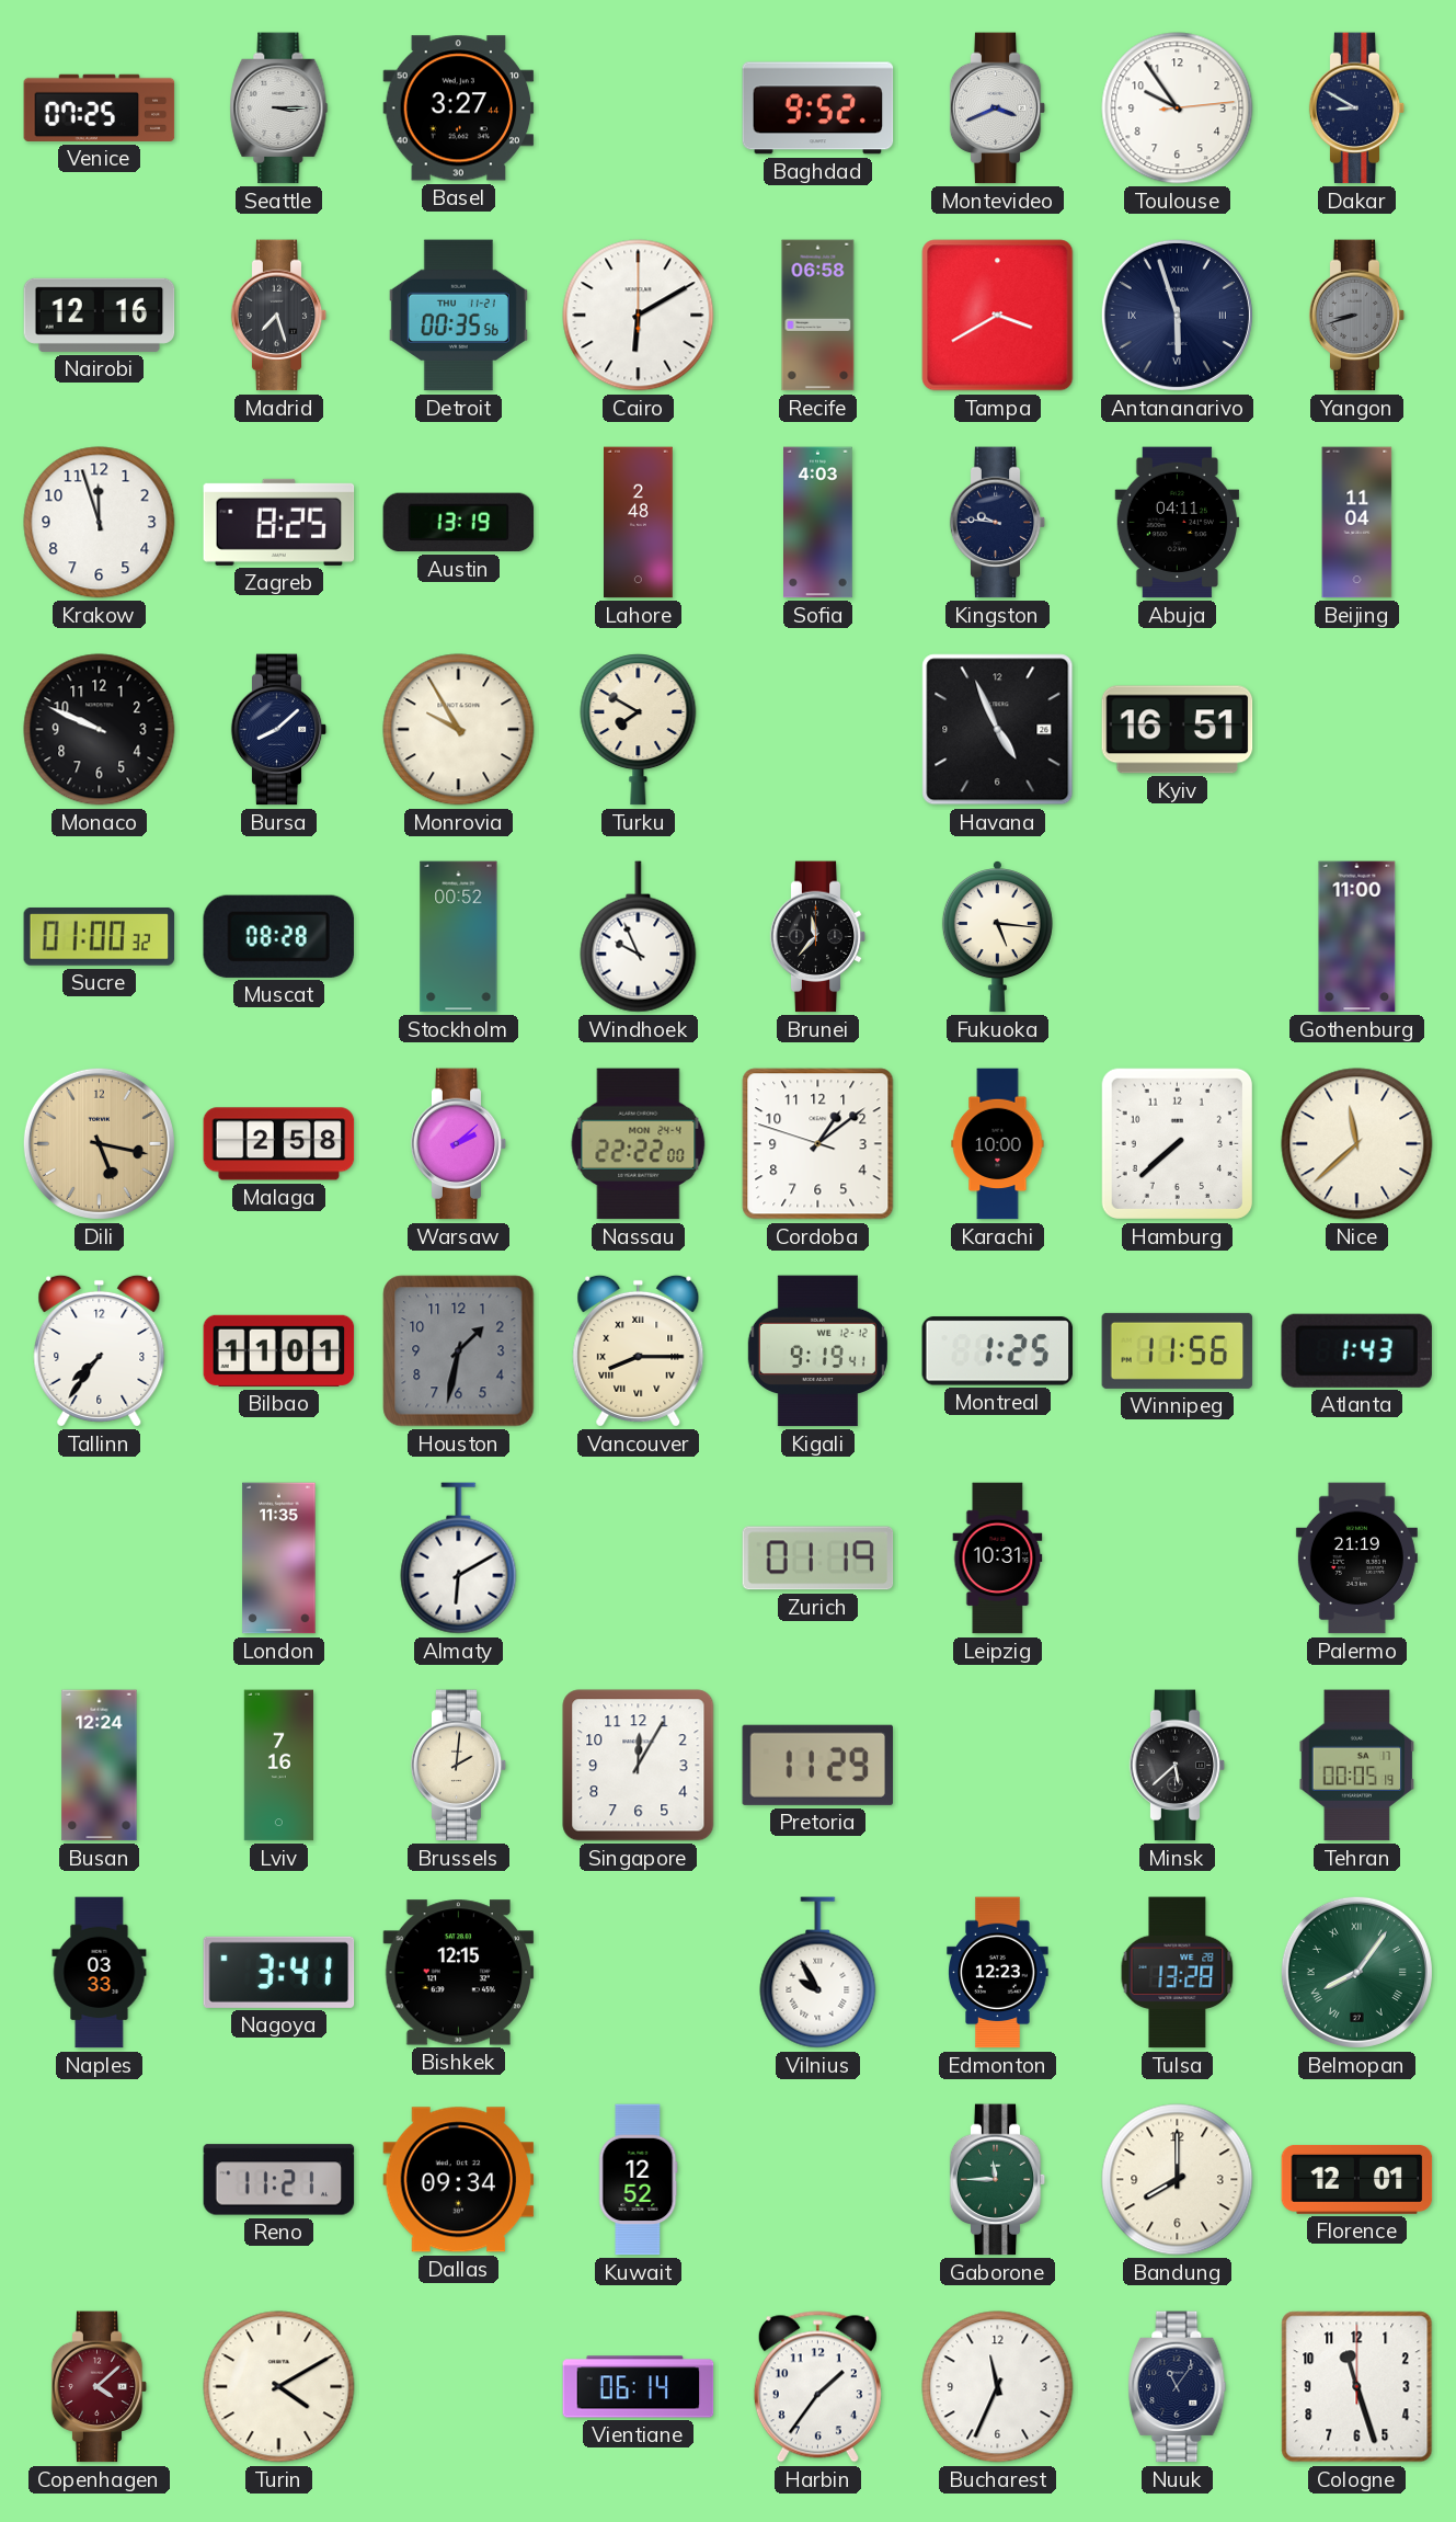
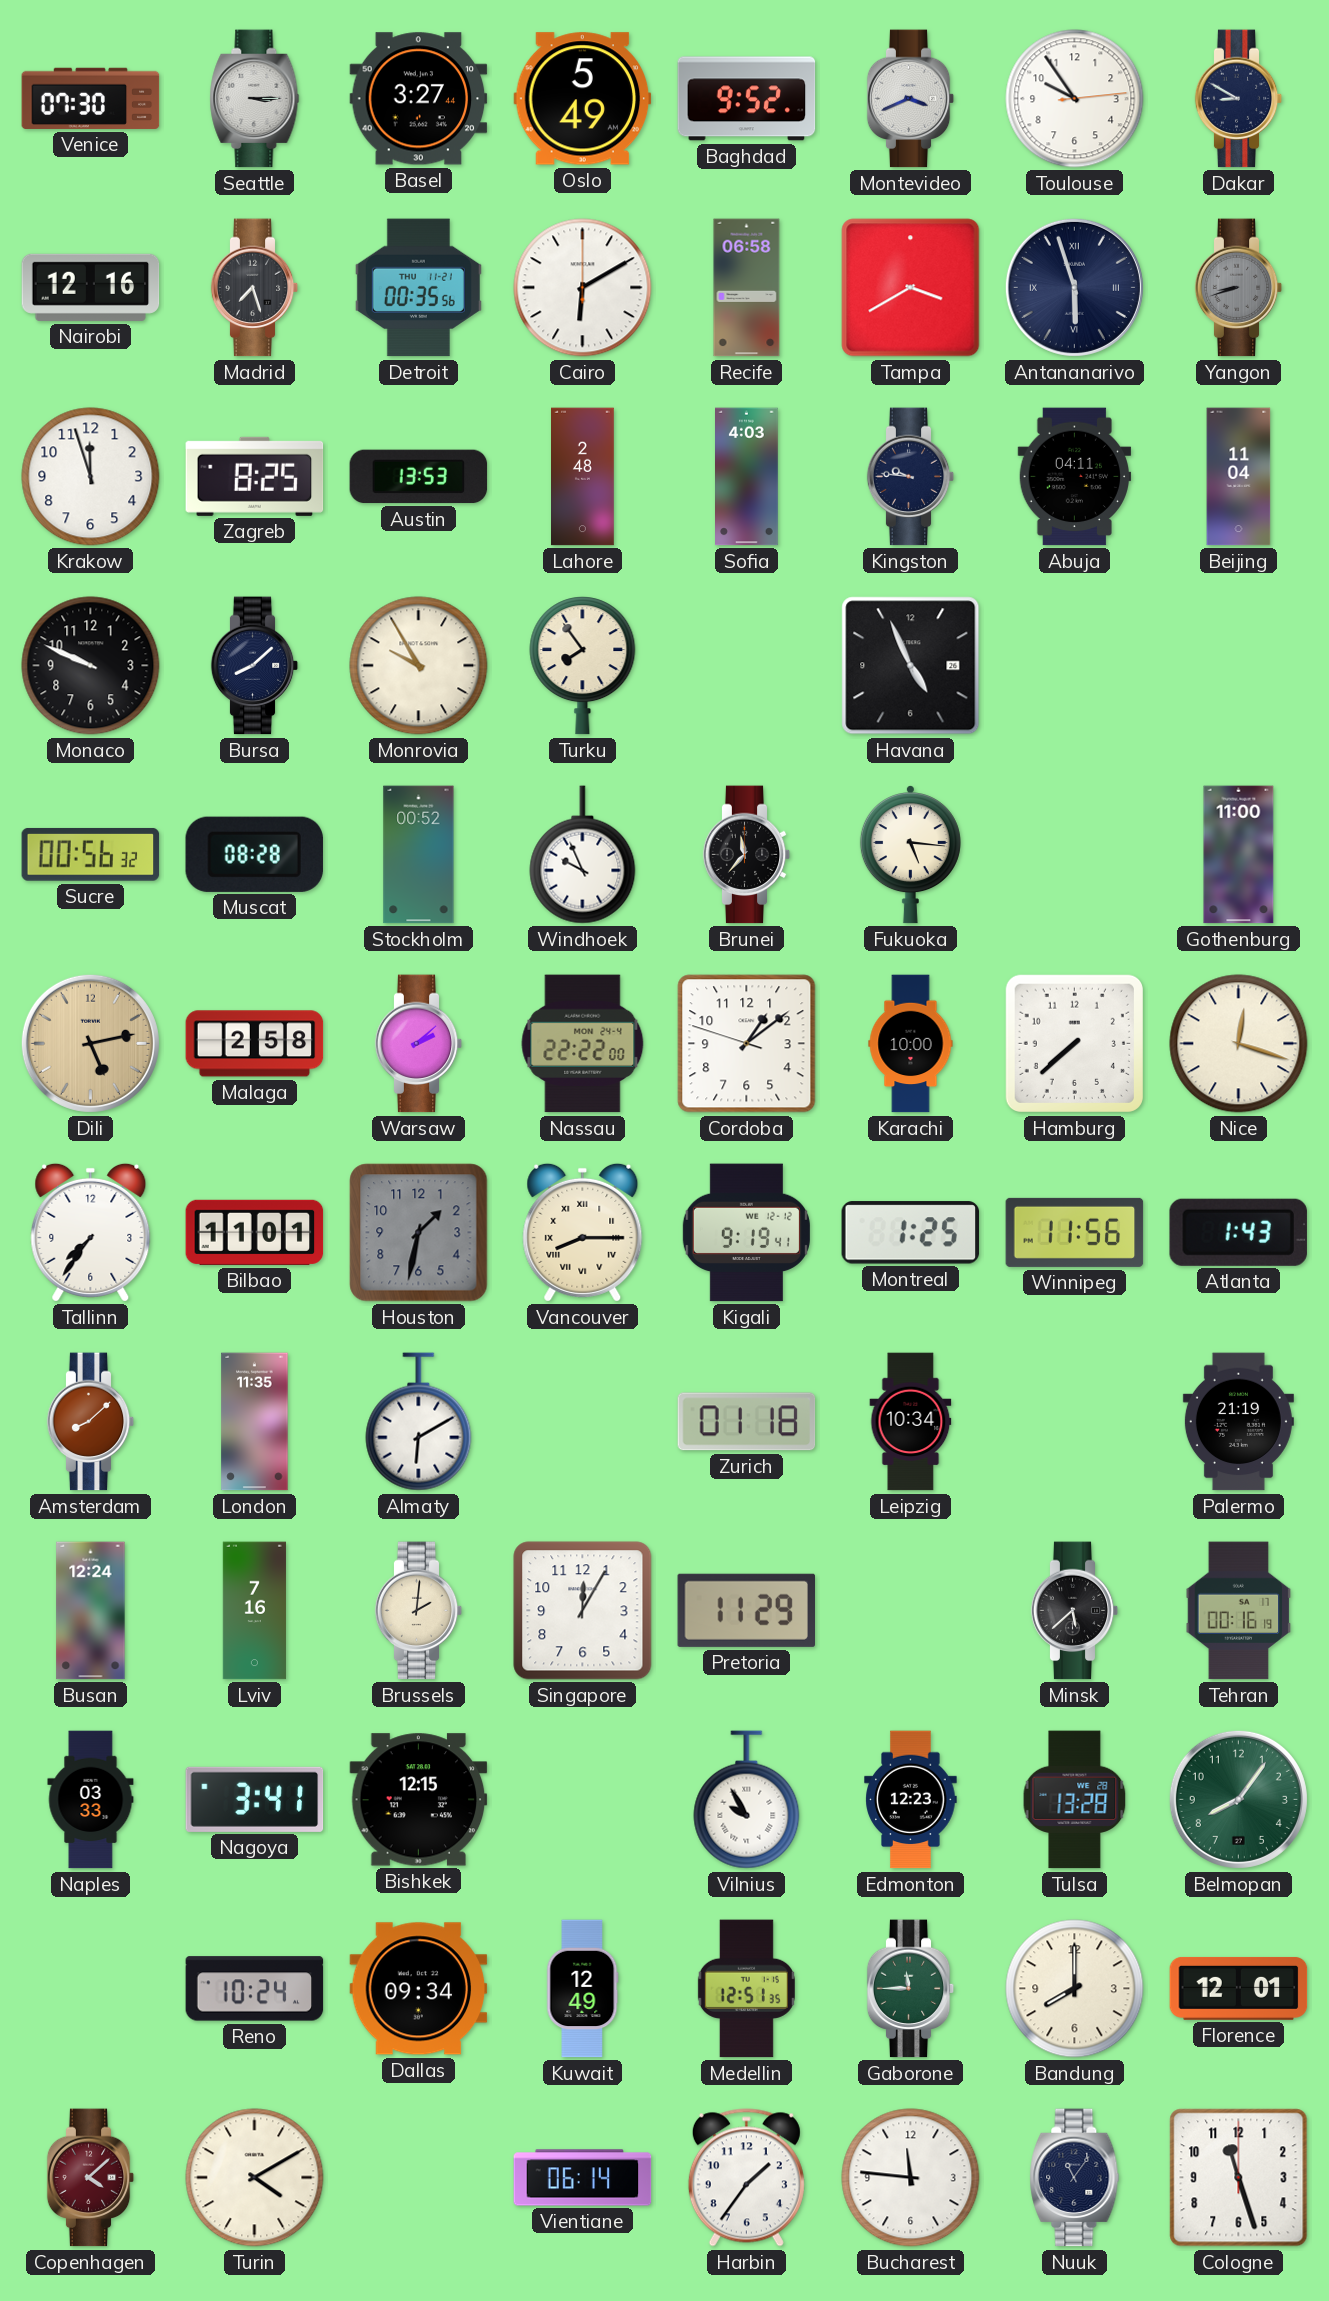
Venice: 07:25 -> 07:30 (91, 98)
Oslo: none -> 5:49 (583, 99)
Austin: 13:19 -> 13:53 (419, 477)
Turku: 7:50 -> 7:54 (583, 666)
Kyiv: 16:51 -> none (1178, 730)
Sucre: 01:00 -> 00:56 (91, 854)
Dili: 5:17 -> 5:13 (90, 1043)
Nice: 11:38 -> 12:18 (1239, 1044)
Amsterdam: none -> 8:08 (91, 1422)
Zurich: 01:19 -> 01:18 (747, 1422)
Leipzig: 10:31 -> 10:34 (911, 1422)
Tehran: 00:05 -> 00:16 (1239, 1611)
Belmopan numerals: Roman -> Arabic (1238, 1799)
Reno: 11:21 -> 10:24 (255, 1989)
Kuwait: 12:52 -> 12:49 (583, 1989)
Medellin: none -> 12:51 (746, 1989)
Bucharest: 11:34 -> 11:46 (911, 2178)
